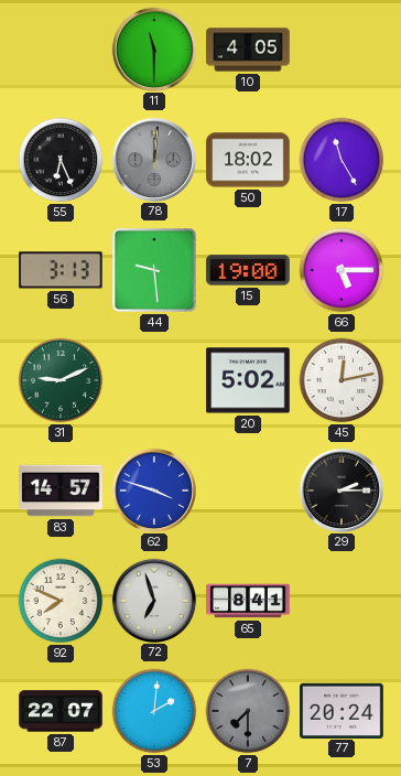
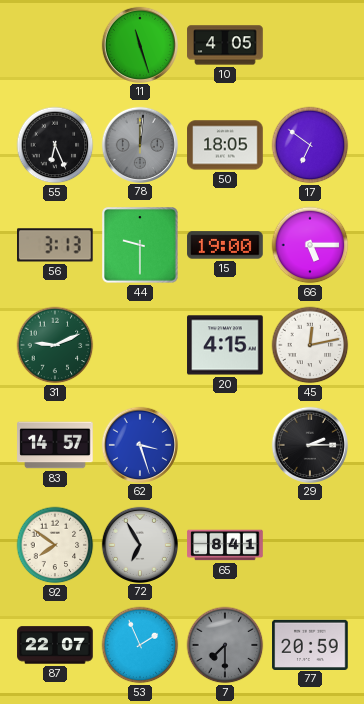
11: 11:30 -> 11:27 (139, 44)
50: 18:02 -> 18:05 (225, 145)
17: 11:25 -> 6:51 (310, 145)
44: 9:29 -> 9:30 (140, 245)
20: 5:02 -> 4:15 (225, 345)
62: 3:48 -> 3:27 (139, 444)
92: 7:49 -> 7:51 (55, 545)
72: 6:57 -> 6:55 (139, 544)
53: 2:01 -> 1:56 (140, 645)
77: 20:24 -> 20:59 (310, 644)
